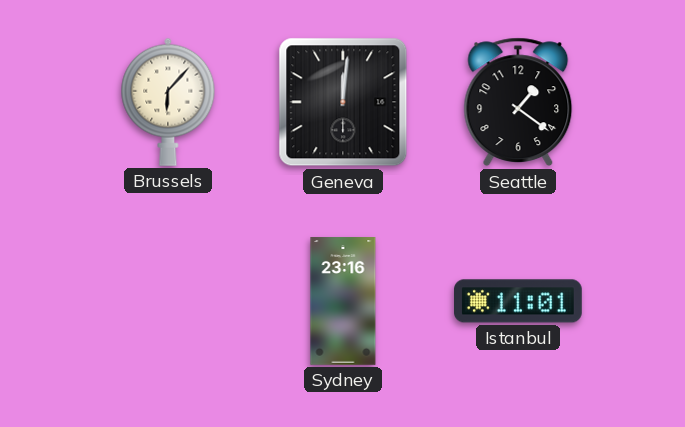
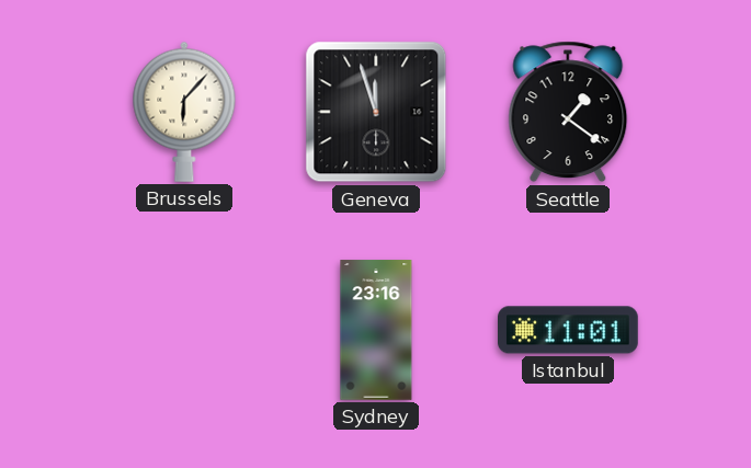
Geneva: 12:01 -> 11:57 (376, 112)
